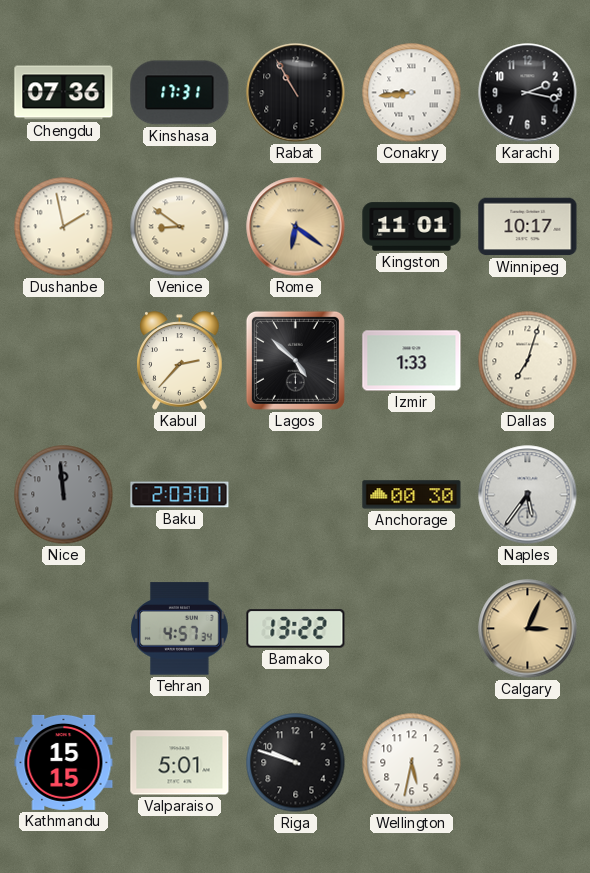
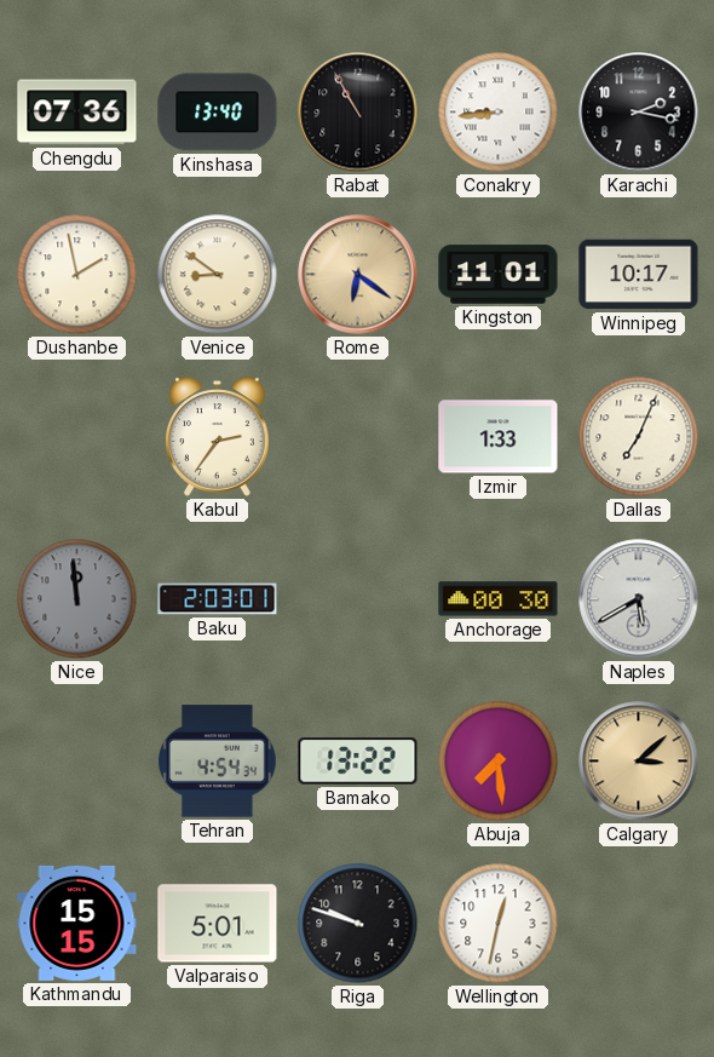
Kinshasa: 17:31 -> 13:40 (218, 113)
Kabul: 2:37 -> 2:36 (218, 437)
Lagos: 4:52 -> none (295, 360)
Dallas: 7:03 -> 7:04 (639, 437)
Naples: 5:36 -> 5:40 (639, 599)
Tehran: 4:57 -> 4:54 (218, 762)
Abuja: none -> 7:29 (499, 762)
Calgary: 3:04 -> 3:08 (639, 762)
Wellington: 5:32 -> 12:32 (499, 924)
